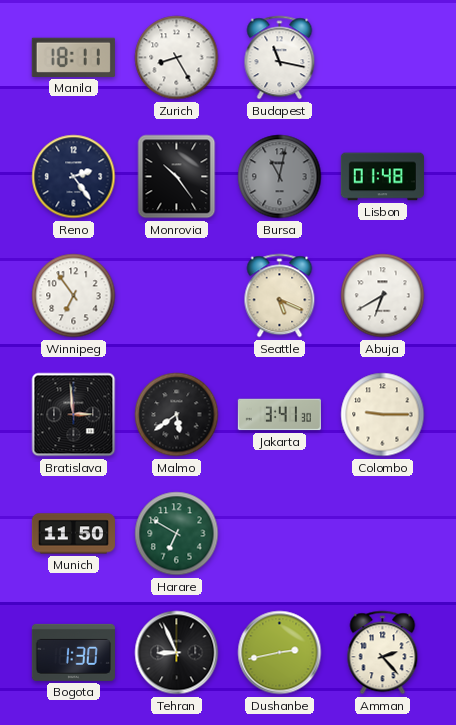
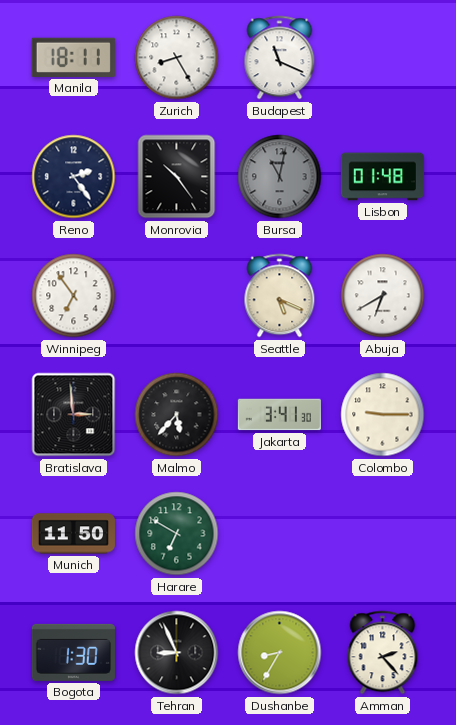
Budapest: 11:17 -> 11:19 (280, 58)
Malmo: 5:39 -> 5:37 (177, 415)
Dushanbe: 2:43 -> 8:35 (280, 653)
